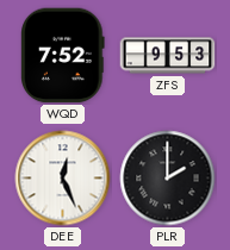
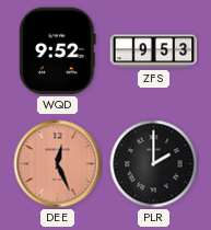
WQD: 7:52 -> 9:52 (58, 51)
DEE dial: white -> salmon (58, 164)
